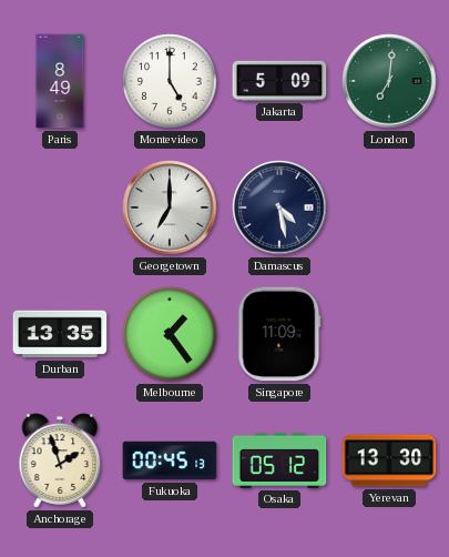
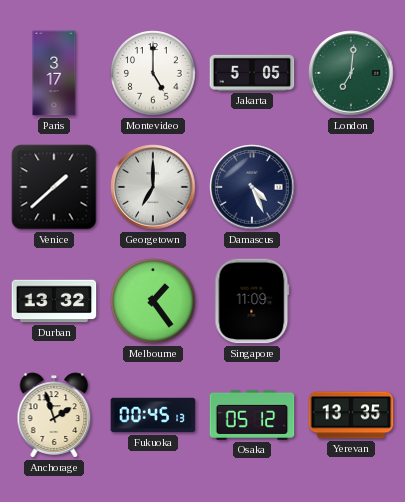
Paris: 8:49 -> 3:17 (54, 73)
Jakarta: 5:09 -> 5:05 (252, 73)
Venice: none -> 1:38 (54, 187)
Damascus: 4:28 -> 4:26 (252, 187)
Durban: 13:35 -> 13:32 (54, 301)
Yerevan: 13:30 -> 13:35 (351, 415)
